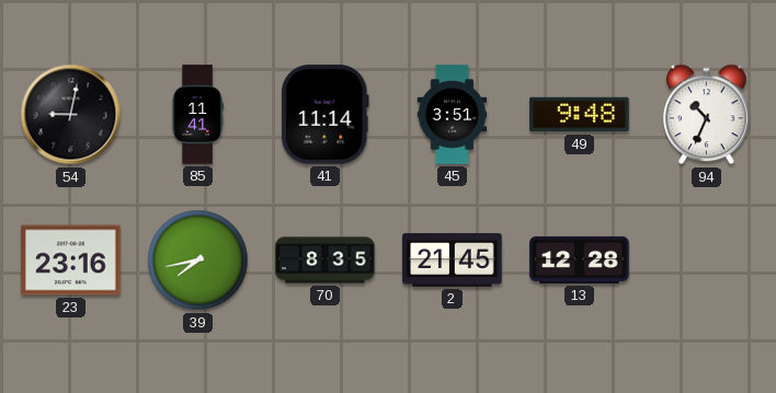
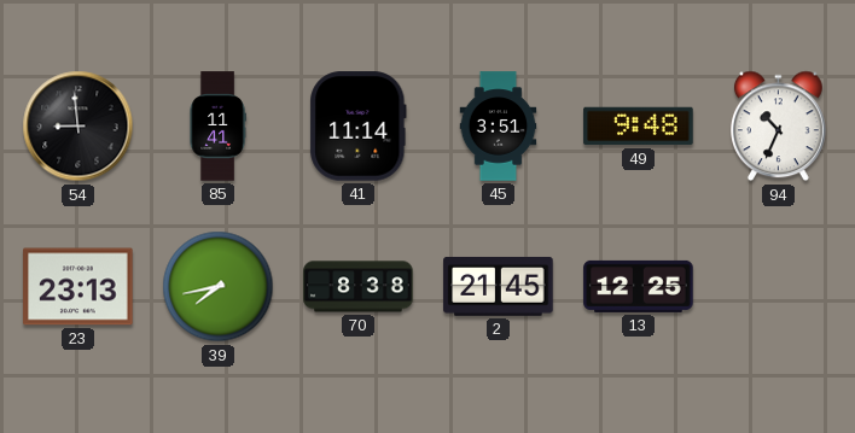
54: 9:02 -> 8:59 (78, 127)
23: 23:16 -> 23:13 (78, 287)
70: 8:35 -> 8:38 (359, 287)
13: 12:28 -> 12:25 (639, 286)
